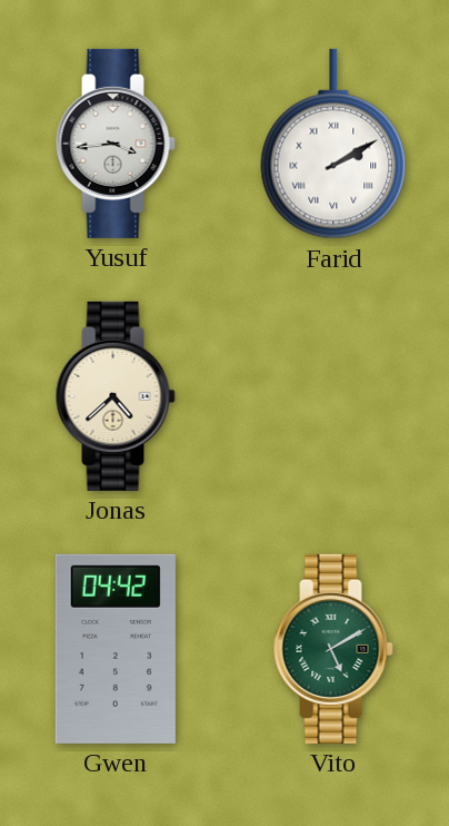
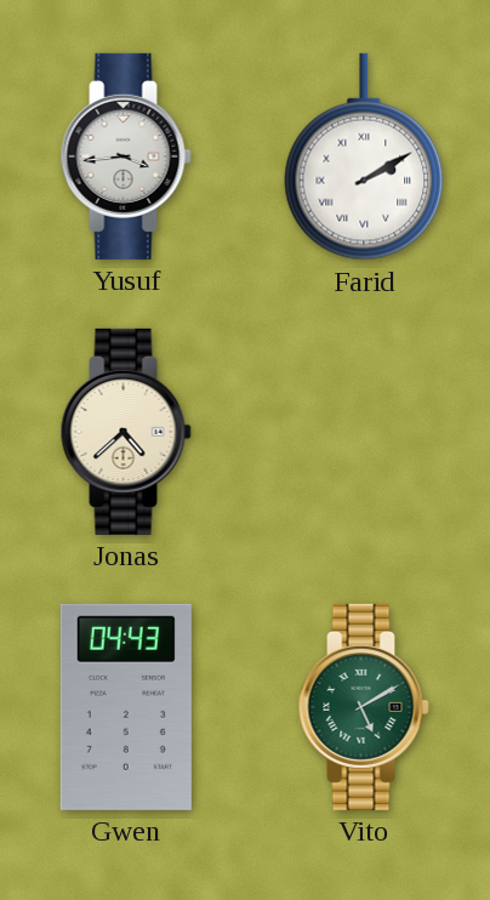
Gwen: 04:42 -> 04:43 (126, 707)
